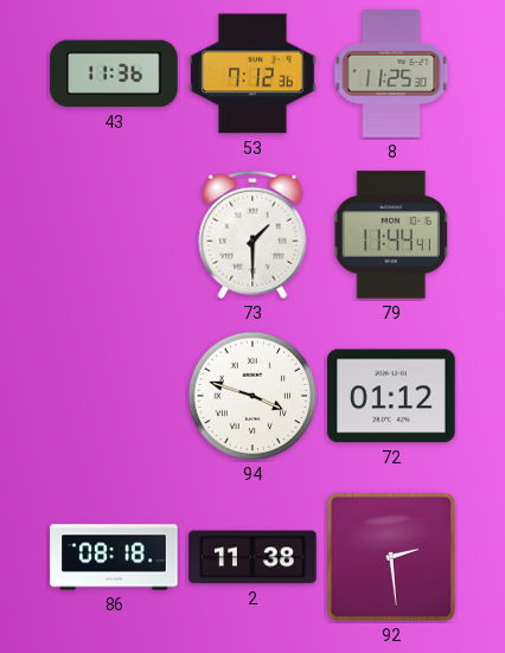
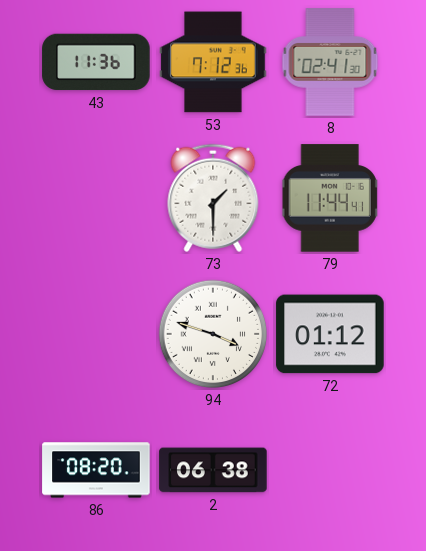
8: 11:25 -> 02:41 (330, 62)
86: 08:18 -> 08:20 (96, 470)
2: 11:38 -> 06:38 (213, 470)
92: 2:29 -> none (391, 557)
